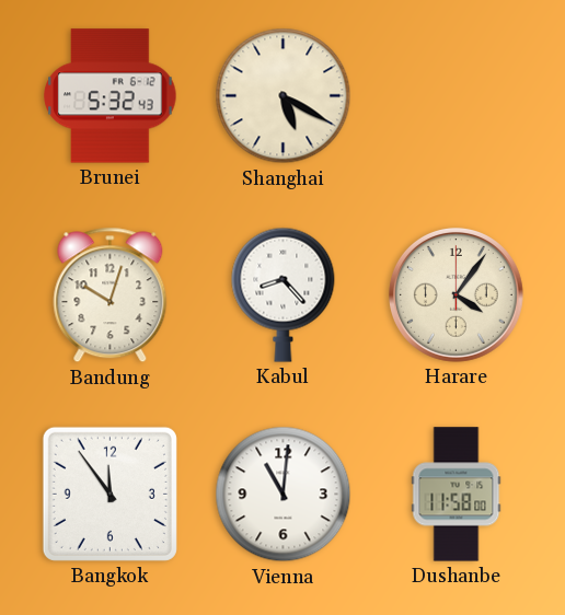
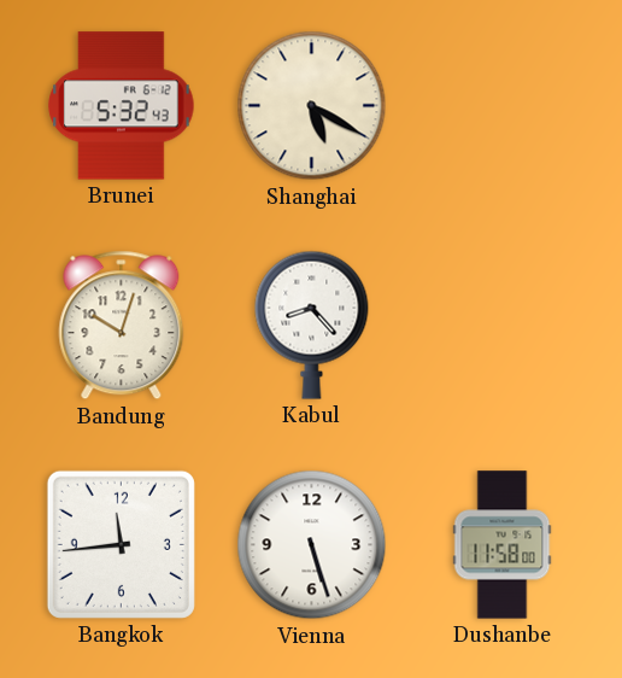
Harare: 4:06 -> none (456, 294)
Bangkok: 11:54 -> 11:44 (121, 544)
Vienna: 11:01 -> 5:27 (312, 545)
